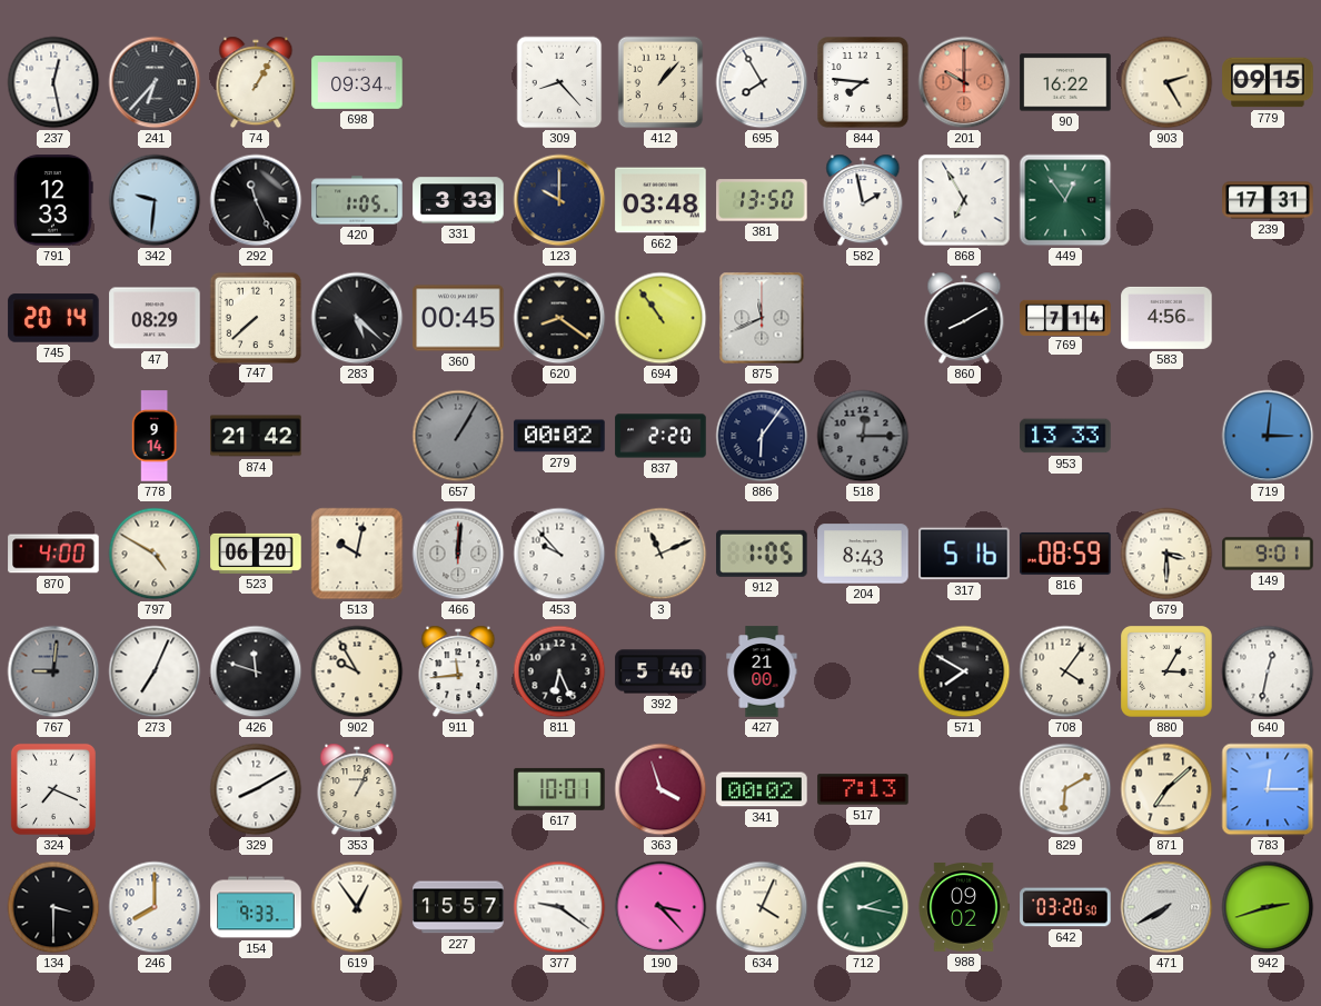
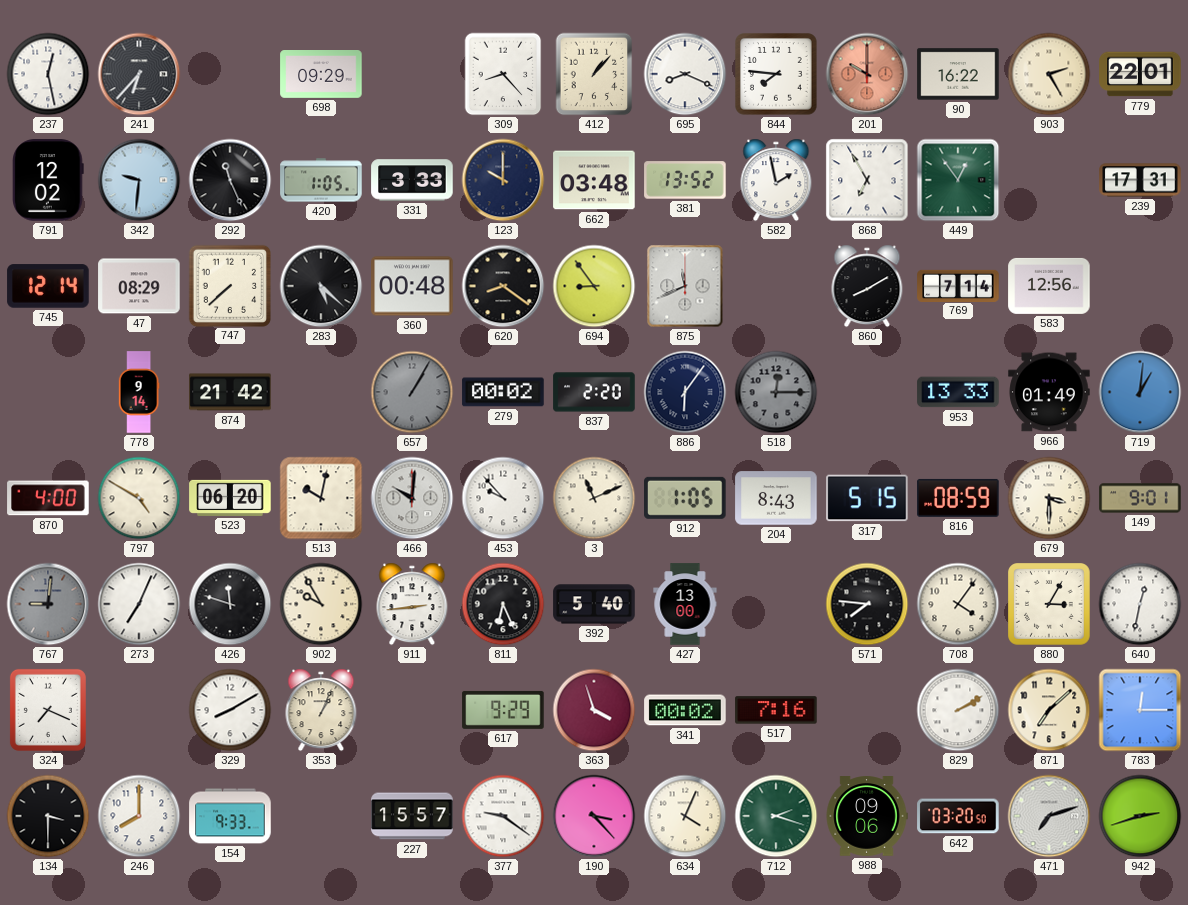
74: 1:05 -> none (256, 82)
698: 09:34 -> 09:29 (321, 75)
695: 7:55 -> 8:19 (685, 74)
779: 09:15 -> 22:01 (1140, 74)
791: 12:33 -> 12:02 (48, 180)
381: 13:50 -> 13:52 (685, 180)
745: 20:14 -> 12:14 (48, 286)
360: 00:45 -> 00:48 (412, 286)
694: 10:54 -> 8:54 (594, 286)
583: 4:56 -> 12:56 (1049, 286)
966: none -> 01:49 (1049, 392)
719: 3:01 -> 1:01 (1140, 392)
466: 12:01 -> 10:01 (412, 498)
317: 5:16 -> 5:15 (867, 498)
911: 11:44 -> 2:44 (412, 604)
427: 21:00 -> 13:00 (685, 604)
571: 7:50 -> 7:46 (867, 604)
617: 10:01 -> 9:29 (503, 710)
517: 7:13 -> 7:16 (776, 710)
829: 6:10 -> 2:10 (958, 710)
619: 12:54 -> none (357, 907)
712: 2:17 -> 2:18 (776, 816)
988: 09:02 -> 09:06 (867, 816)
471: 7:40 -> 7:12 (1049, 816)
